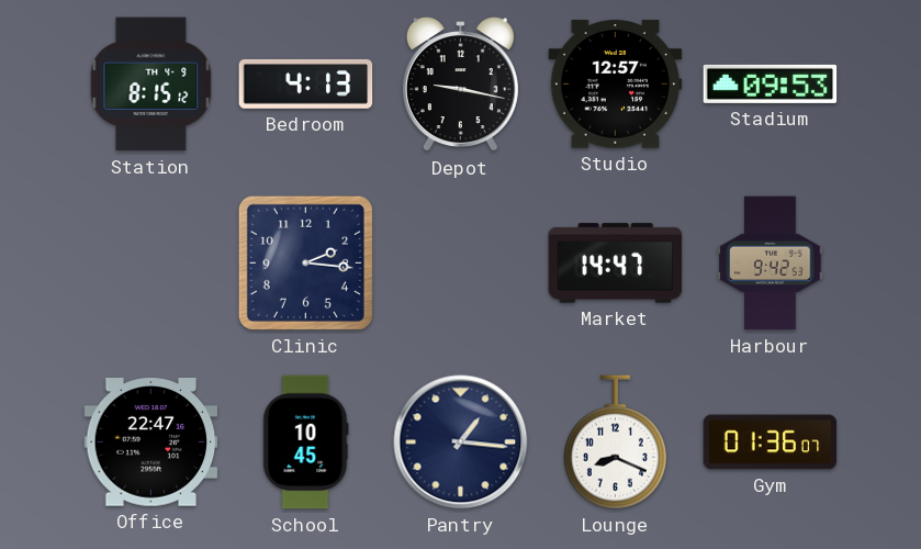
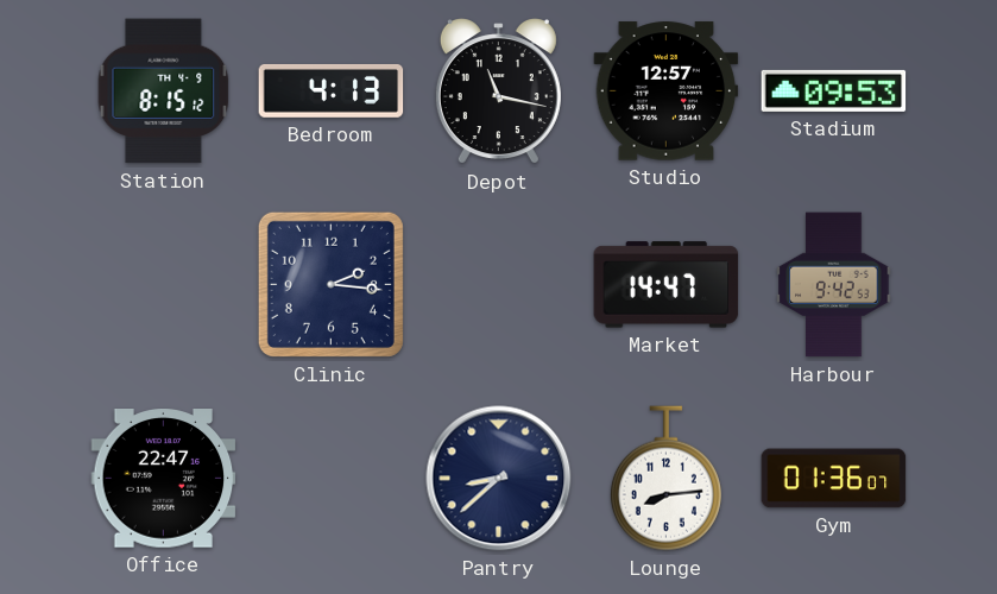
Depot: 9:17 -> 11:17 (498, 91)
School: 10:45 -> none (306, 442)
Pantry: 1:16 -> 8:38 (499, 479)
Lounge: 8:19 -> 8:14 (665, 479)
